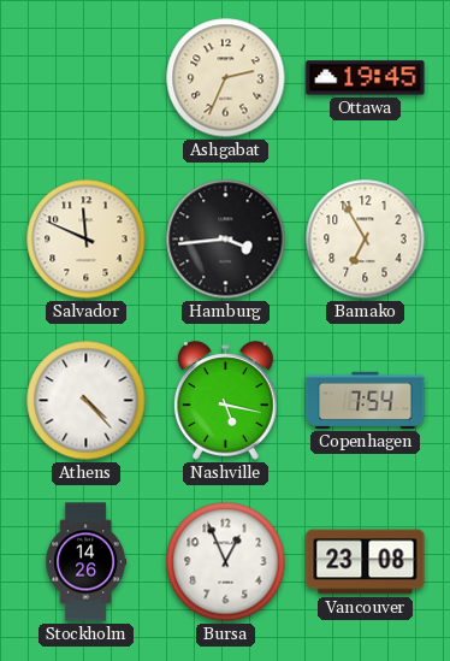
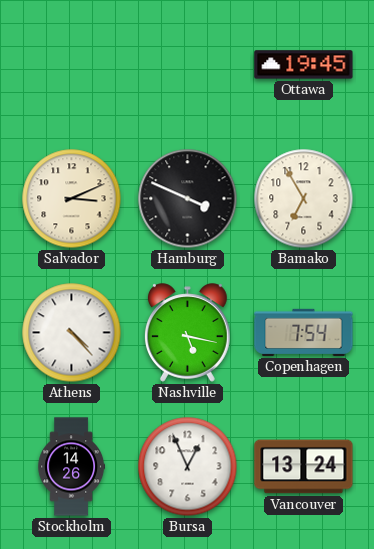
Ashgabat: 2:34 -> none (226, 78)
Salvador: 11:49 -> 3:11 (72, 199)
Hamburg: 3:44 -> 3:49 (188, 199)
Vancouver: 23:08 -> 13:24 (304, 467)
